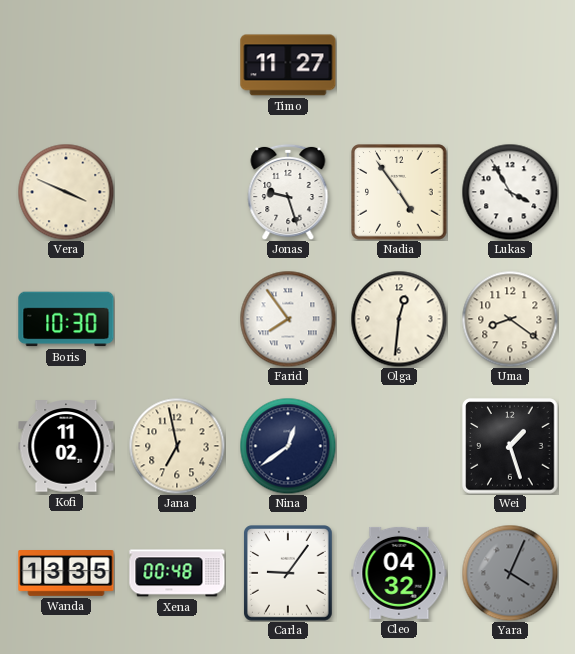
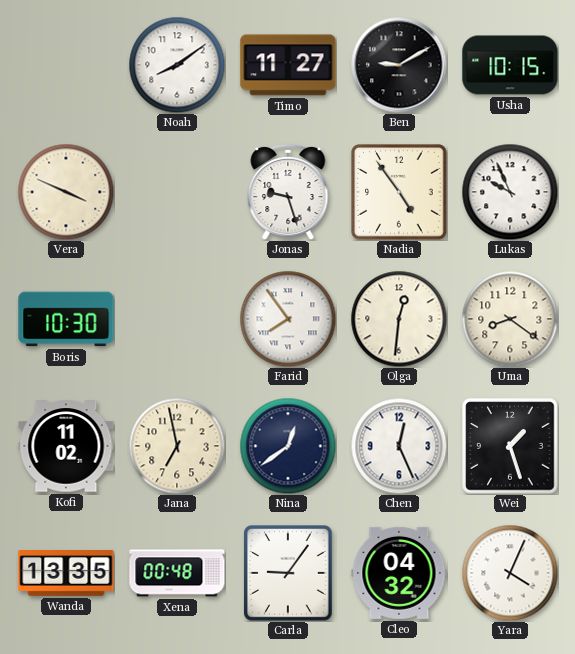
Noah: none -> 8:09 (177, 65)
Ben: none -> 9:10 (399, 65)
Usha: none -> 10:15 (510, 65)
Lukas: 3:55 -> 9:56 (510, 192)
Chen: none -> 12:26 (399, 446)
Yara dial: grey -> white (510, 573)
